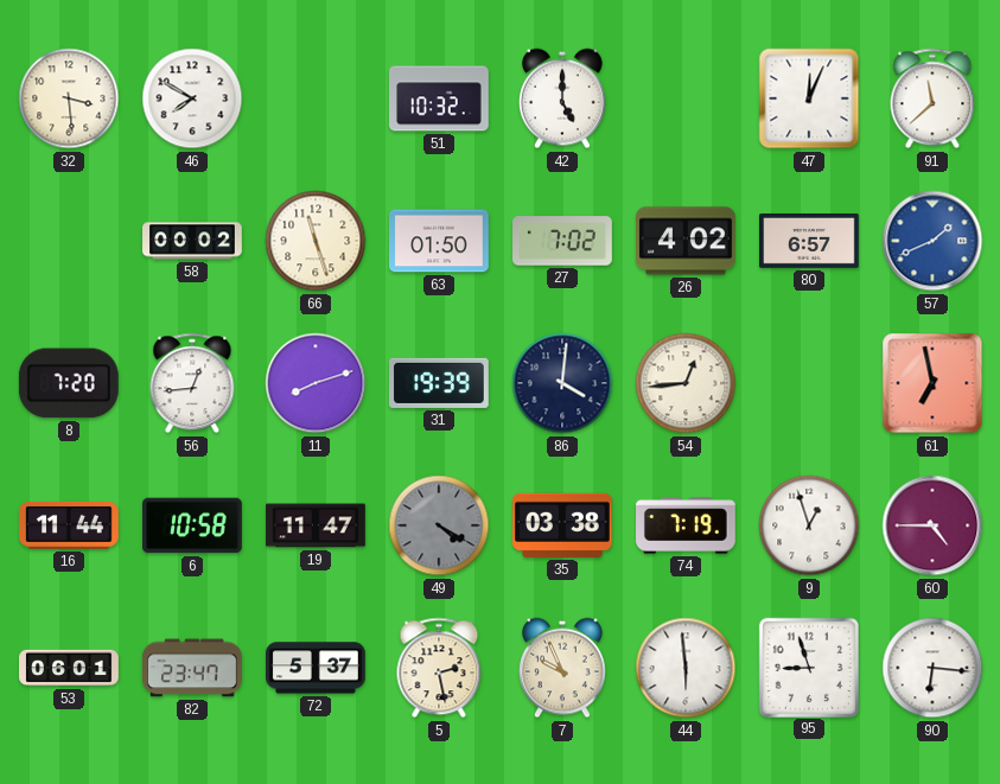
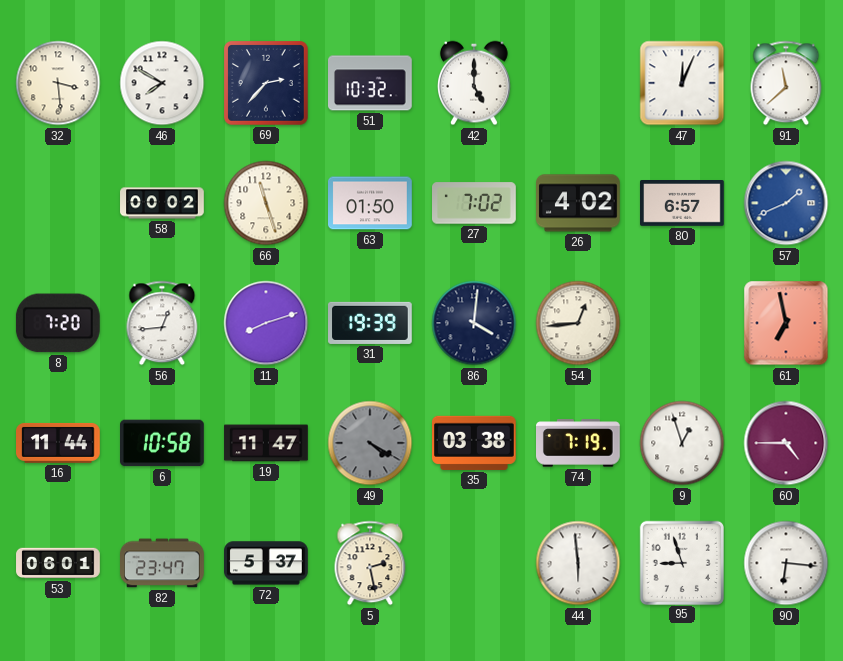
69: none -> 2:37 (267, 84)
7: 9:56 -> none (563, 668)
